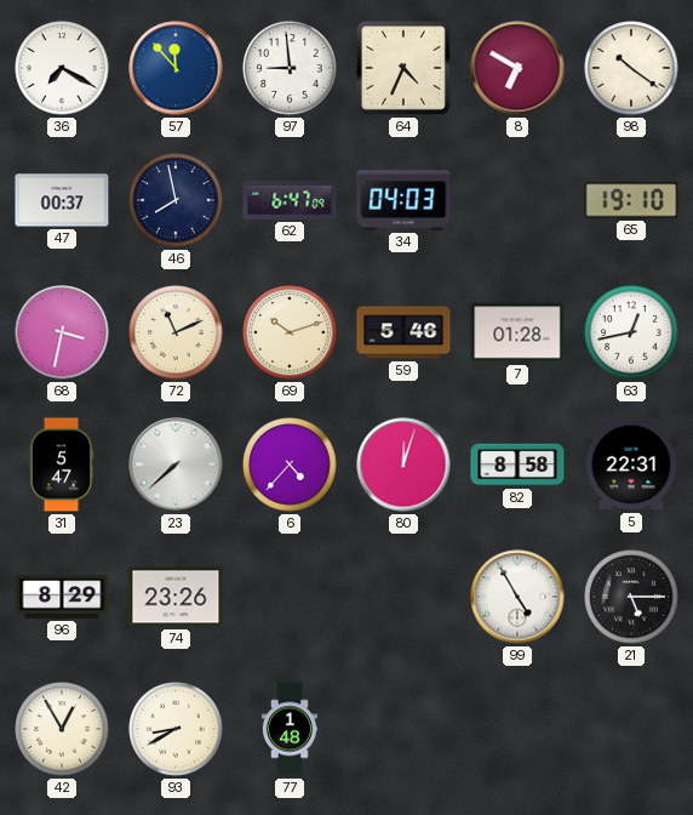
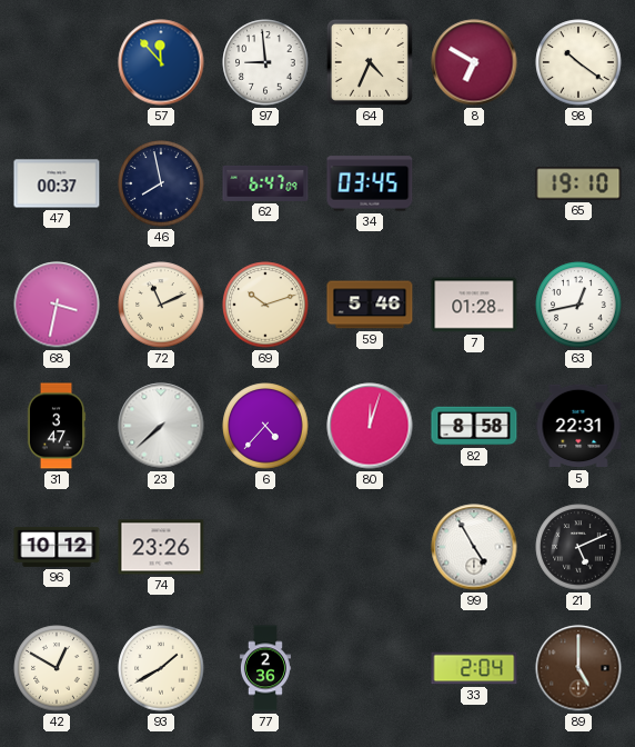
36: 7:20 -> none (62, 68)
34: 04:03 -> 03:45 (370, 183)
31: 5:47 -> 3:47 (57, 426)
96: 8:29 -> 10:12 (57, 548)
21: 5:15 -> 5:11 (578, 547)
42: 12:55 -> 12:50 (57, 668)
93: 8:40 -> 1:40 (161, 668)
77: 1:48 -> 2:36 (265, 668)
33: none -> 2:04 (474, 668)
89: none -> 5:00 (578, 668)
